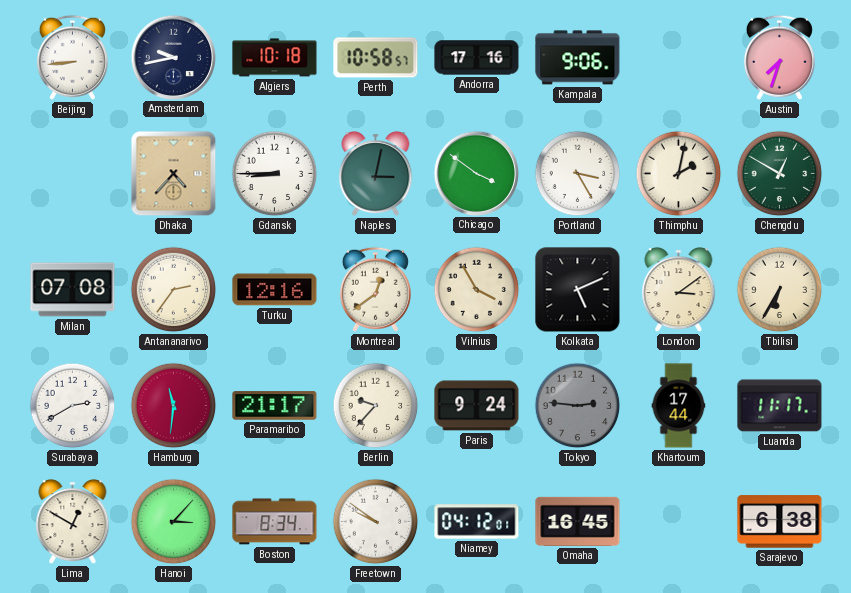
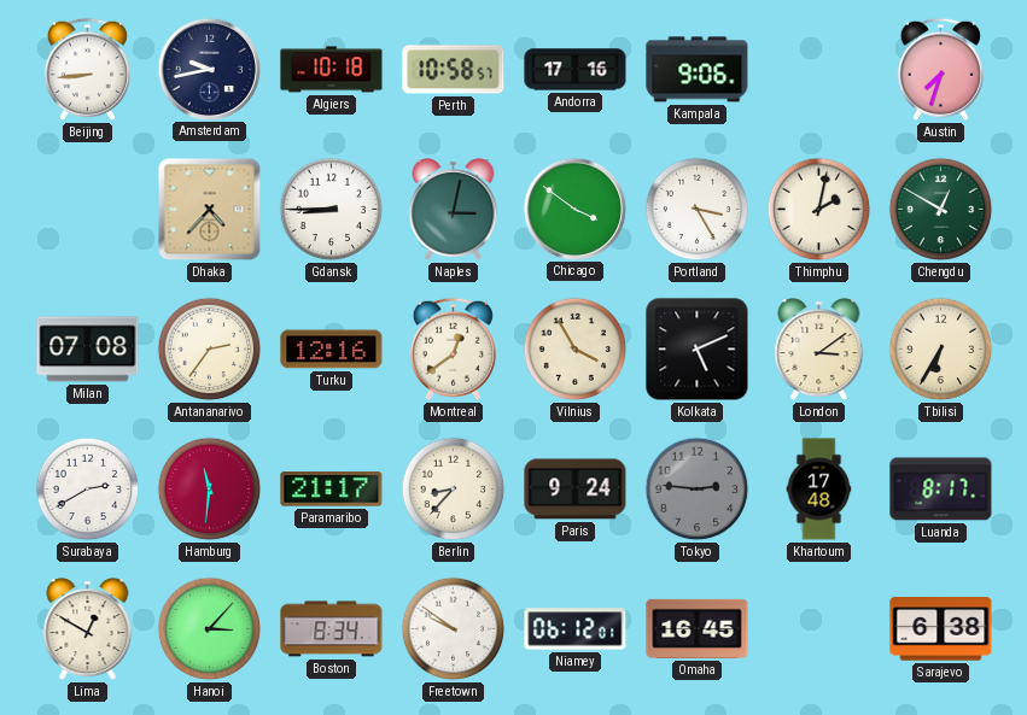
Berlin: 9:37 -> 8:37 (454, 490)
Khartoum: 17:44 -> 17:48 (819, 490)
Luanda: 11:17 -> 8:17 (941, 490)
Niamey: 04:12 -> 06:12 (576, 629)
